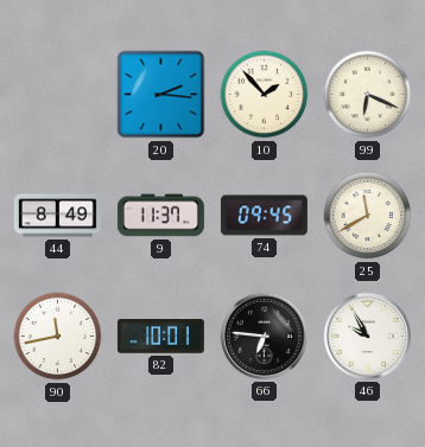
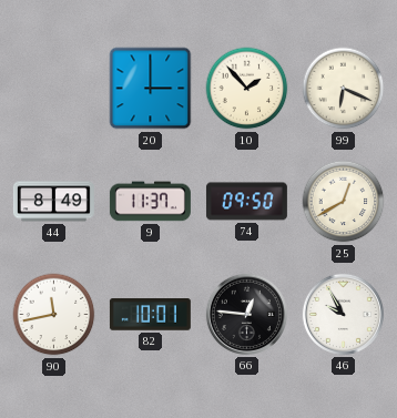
20: 2:16 -> 3:00 (151, 89)
74: 09:45 -> 09:50 (246, 202)
25: 11:40 -> 12:40 (344, 202)
66: 6:46 -> 12:46 (246, 314)
